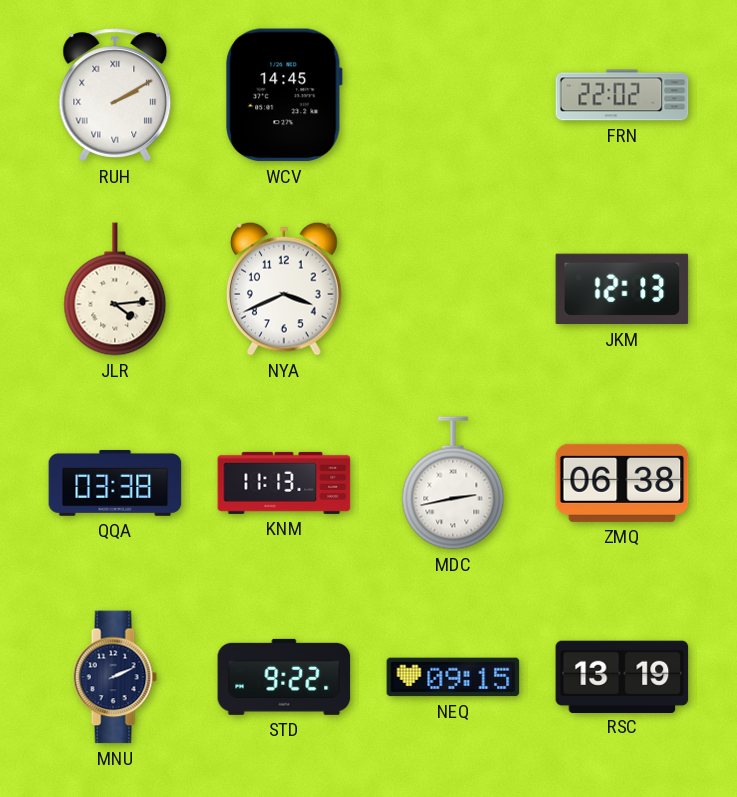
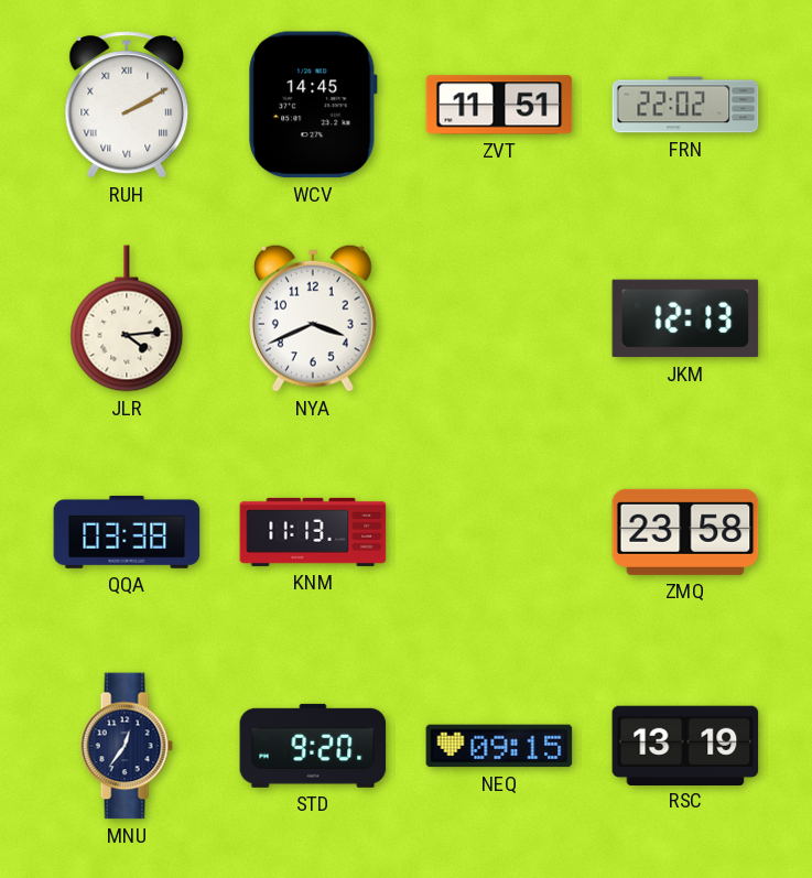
ZVT: none -> 11:51 (499, 105)
MDC: 2:43 -> none (453, 483)
ZMQ: 06:38 -> 23:58 (685, 532)
MNU: 2:11 -> 12:36 (127, 746)
STD: 9:22 -> 9:20 (313, 746)
